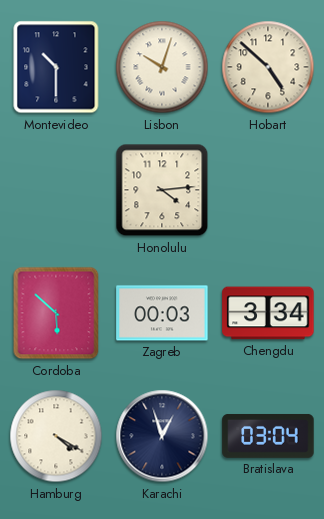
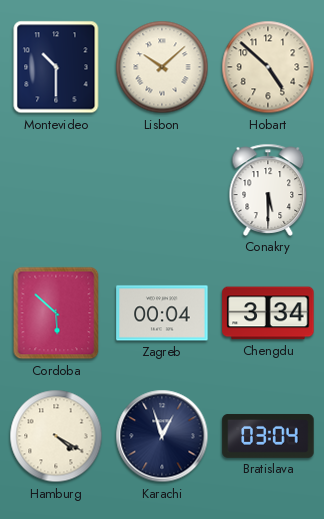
Lisbon: 10:03 -> 10:08 (162, 67)
Honolulu: 4:14 -> none (162, 190)
Conakry: none -> 5:30 (268, 190)
Zagreb: 00:03 -> 00:04 (162, 313)
